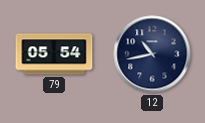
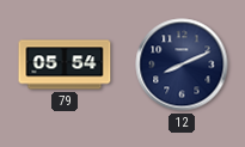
12: 10:43 -> 8:11 (182, 65)
